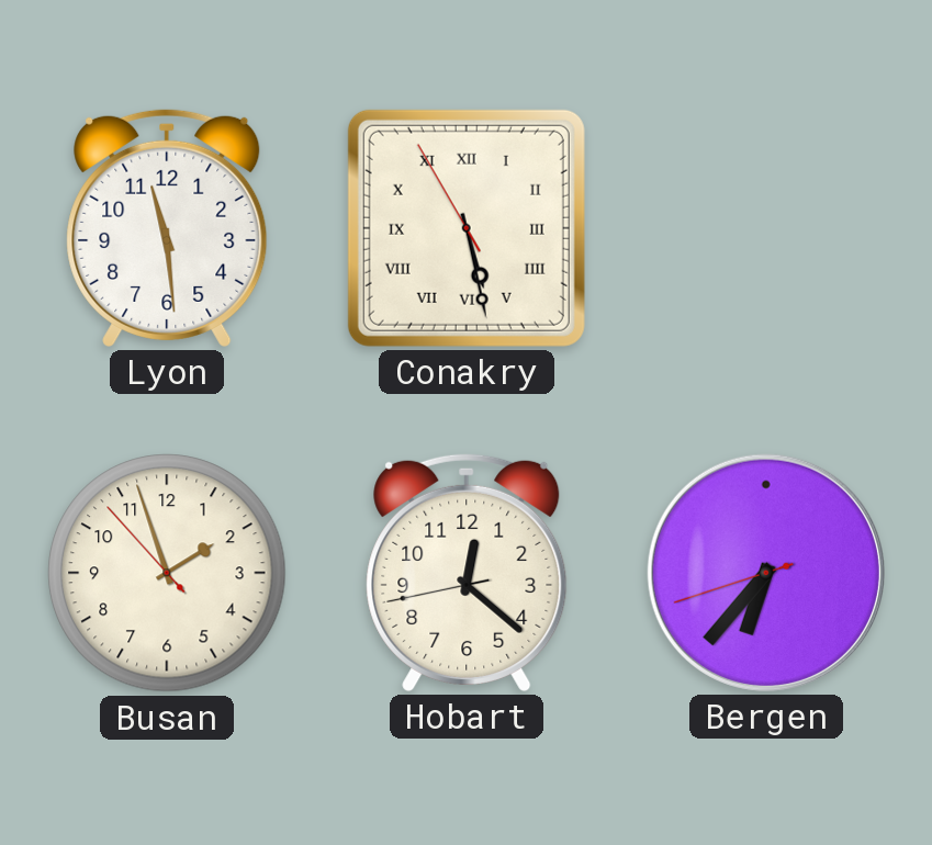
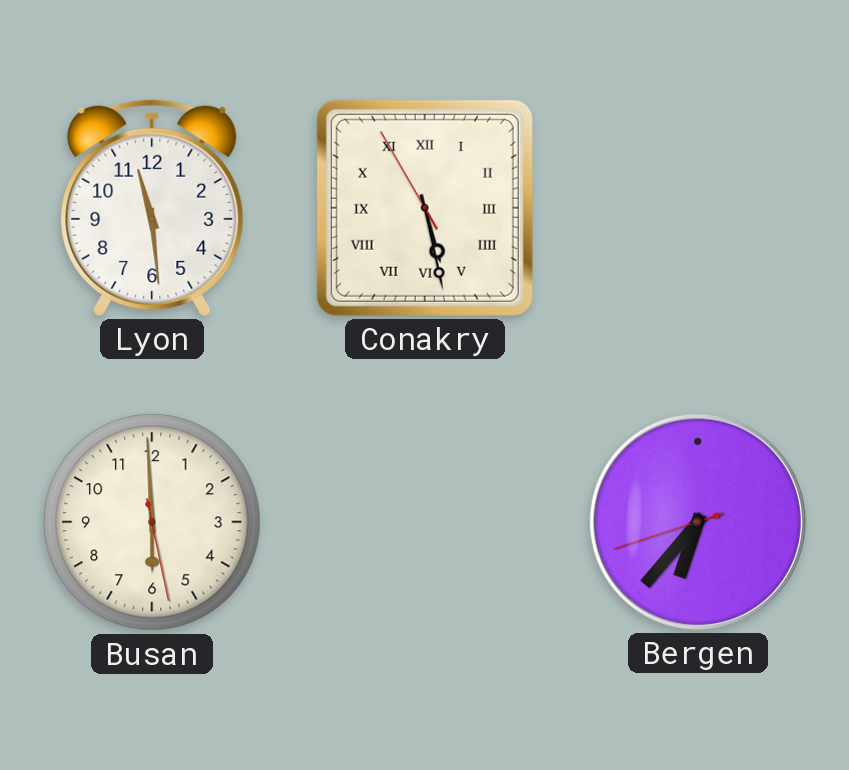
Busan: 1:56 -> 5:59 (152, 522)
Hobart: 12:21 -> none (467, 572)
